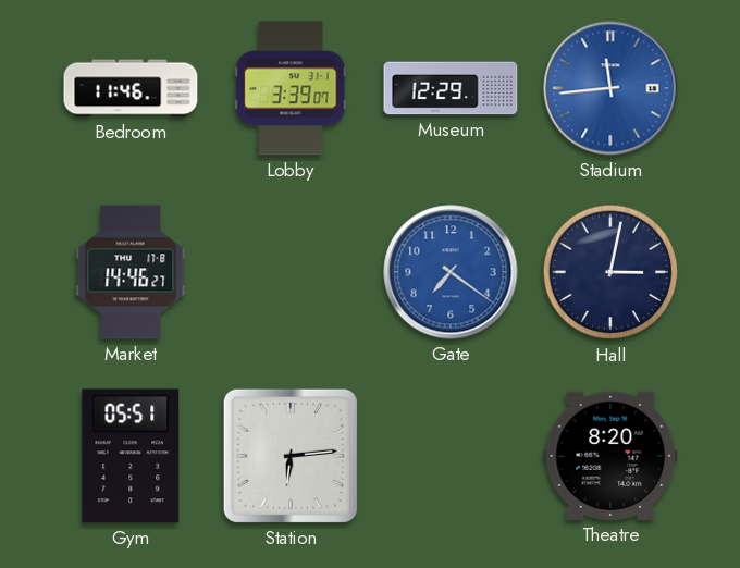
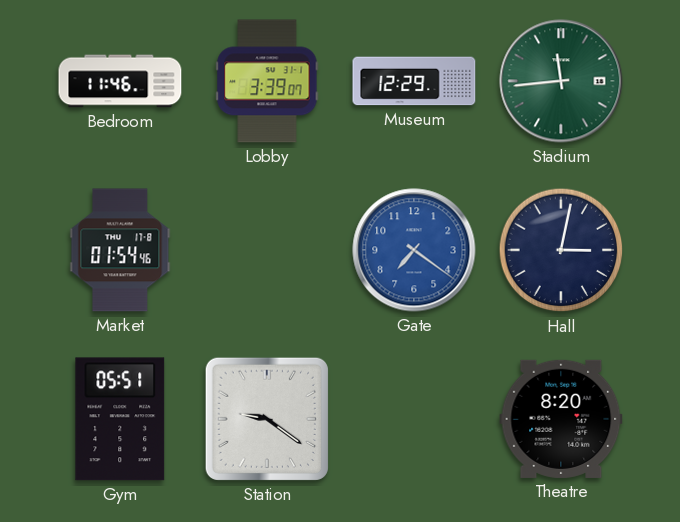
Stadium dial: blue -> green (561, 81)
Market: 14:46 -> 01:54 (120, 250)
Station: 6:14 -> 9:21 (267, 419)
